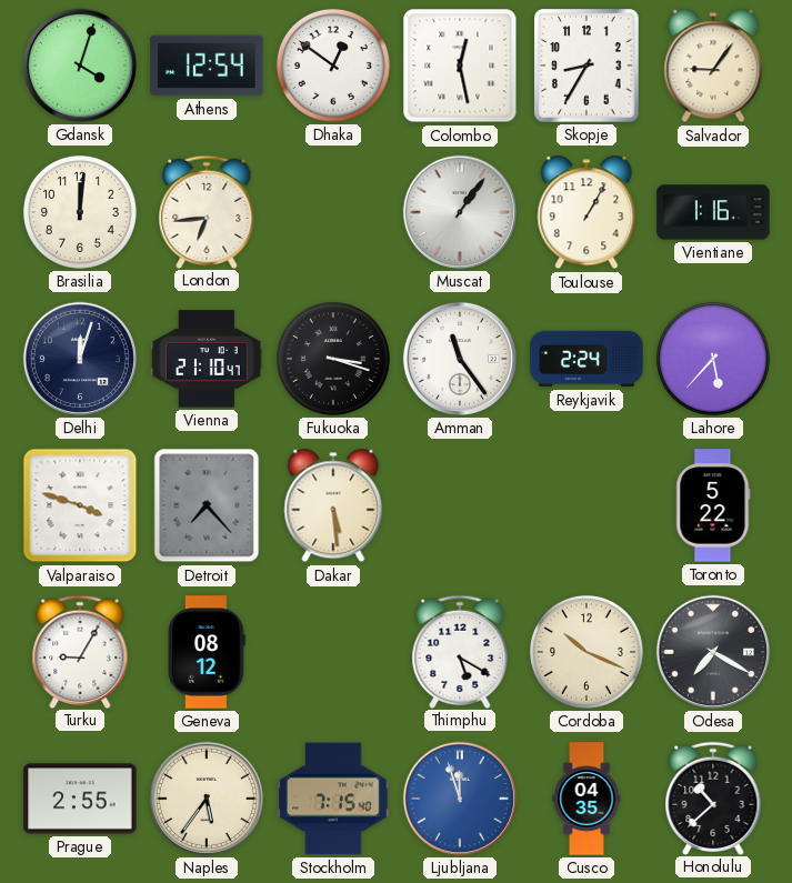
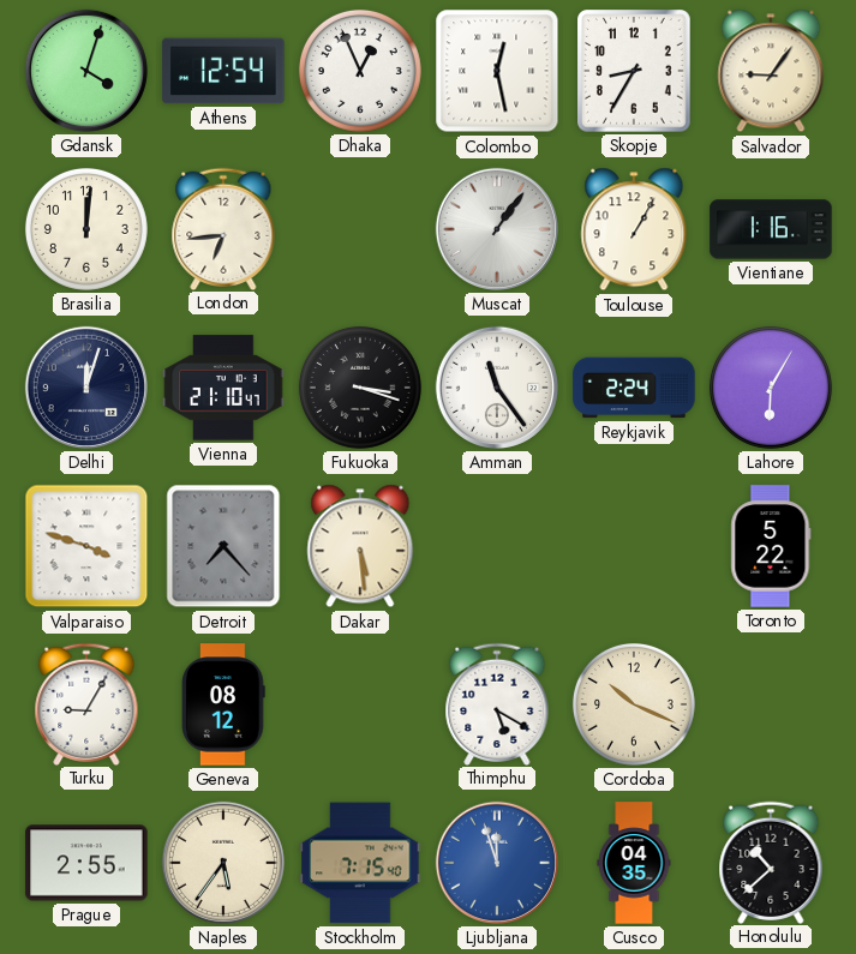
Dhaka: 12:51 -> 12:56 (360, 71)
Lahore: 5:37 -> 6:05 (771, 388)
Odesa: 7:20 -> none (713, 652)
